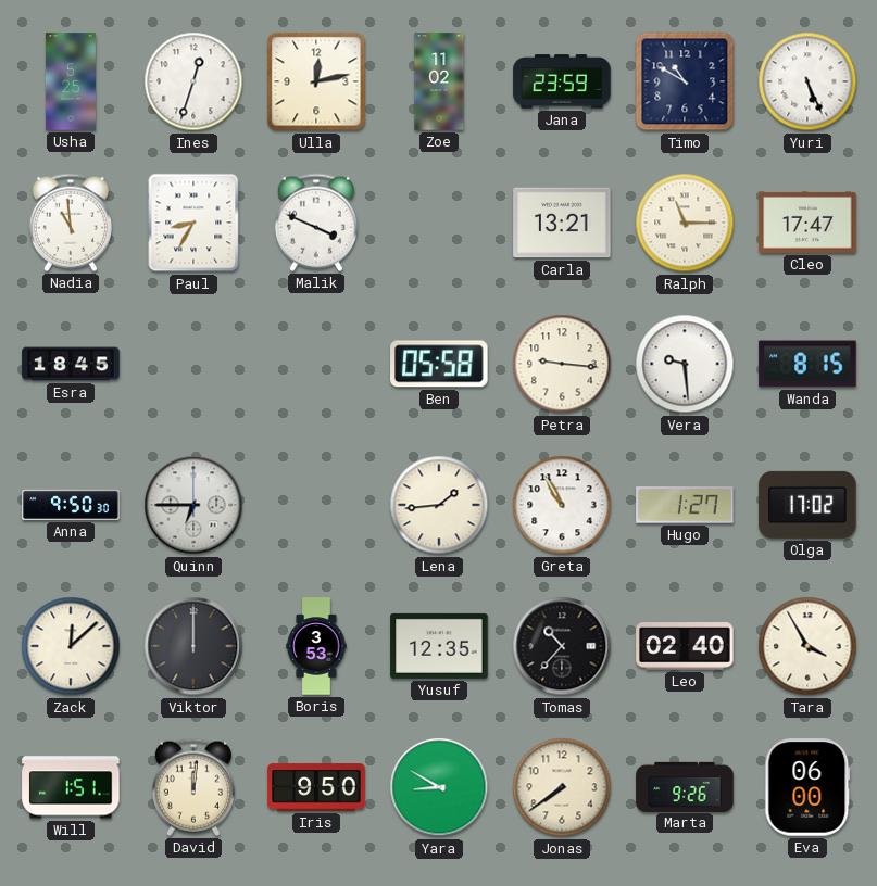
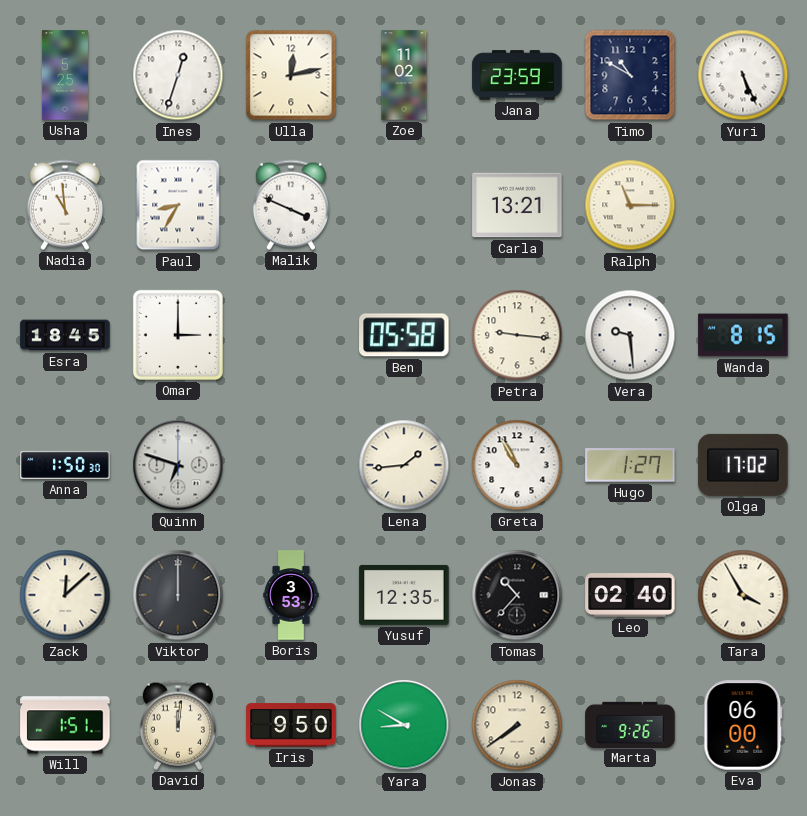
Cleo: 17:47 -> none (807, 223)
Omar: none -> 3:00 (178, 335)
Anna: 9:50 -> 1:50 (65, 465)
Quinn: 6:45 -> 6:48 (178, 465)
